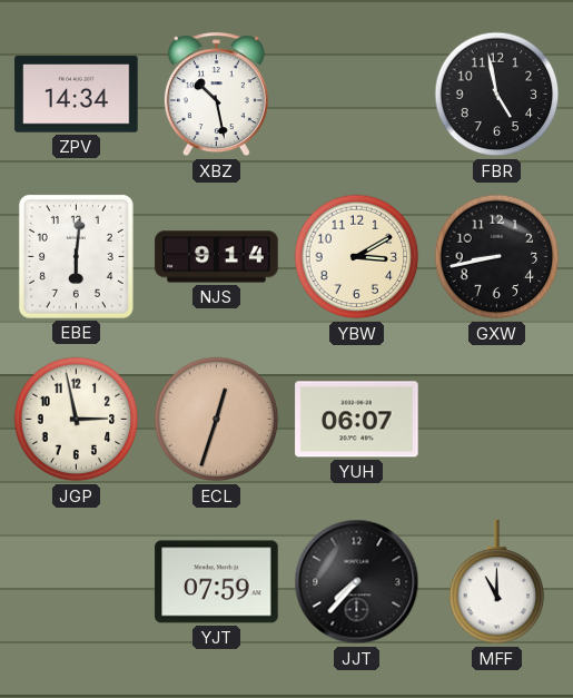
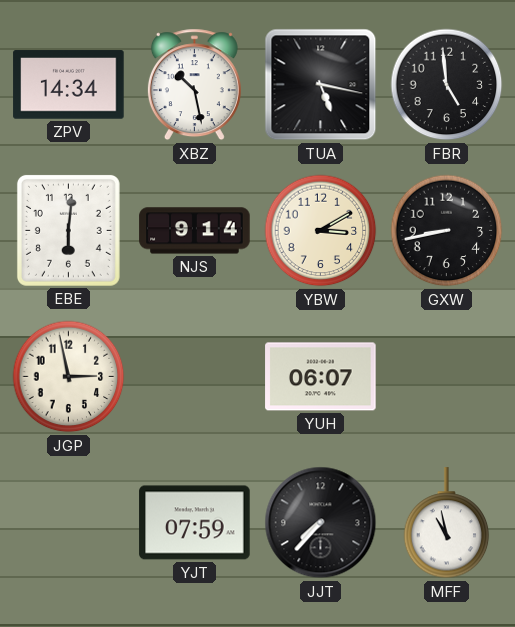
TUA: none -> 5:17 (321, 85)
FBR: 4:58 -> 4:59 (447, 85)
ECL: 12:33 -> none (217, 420)
MFF: 11:00 -> 10:58 (447, 523)
